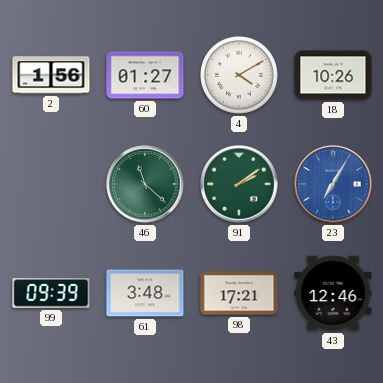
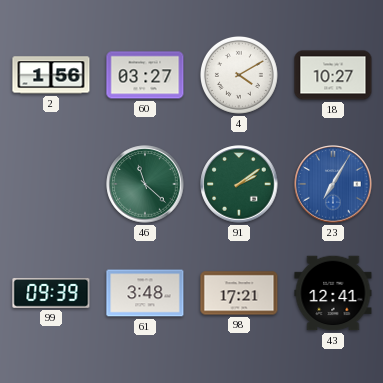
60: 01:27 -> 03:27 (145, 75)
18: 10:26 -> 10:27 (333, 75)
43: 12:46 -> 12:41 (333, 293)
